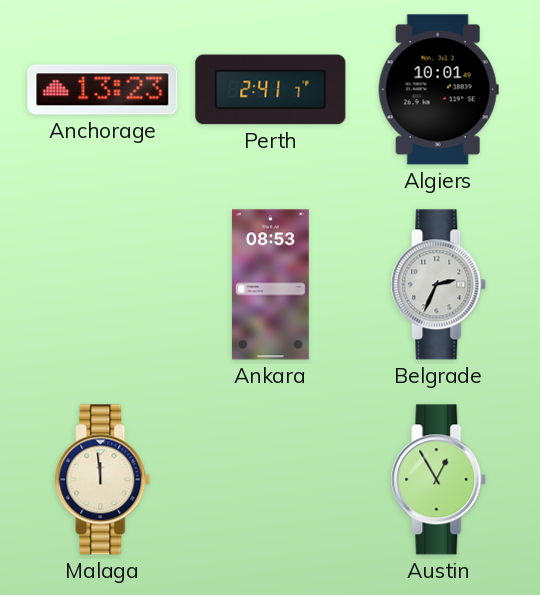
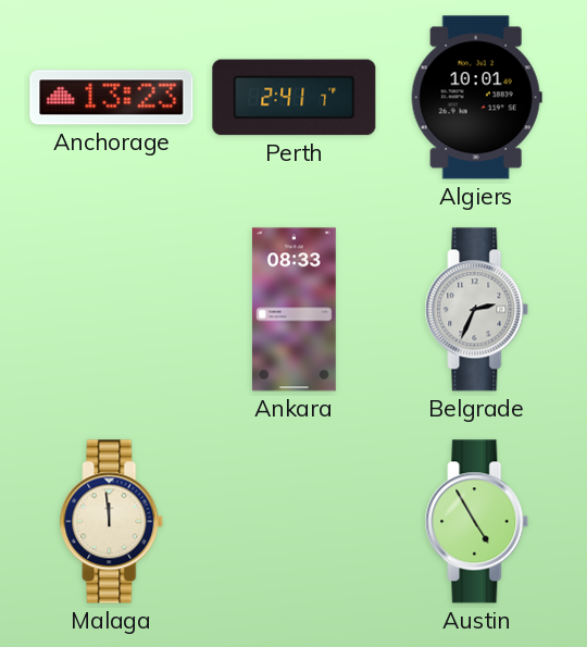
Ankara: 08:53 -> 08:33 (293, 310)
Austin: 12:55 -> 4:55 (477, 522)
